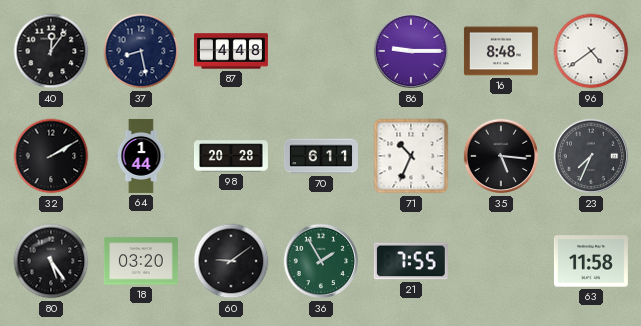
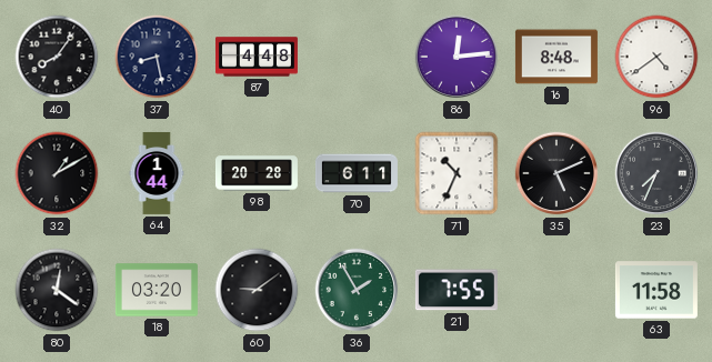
40: 12:06 -> 8:06 (57, 57)
86: 9:15 -> 12:14 (457, 57)
32: 2:10 -> 1:10 (57, 173)
35: 5:16 -> 5:11 (556, 173)
80: 5:24 -> 12:21 (57, 290)
